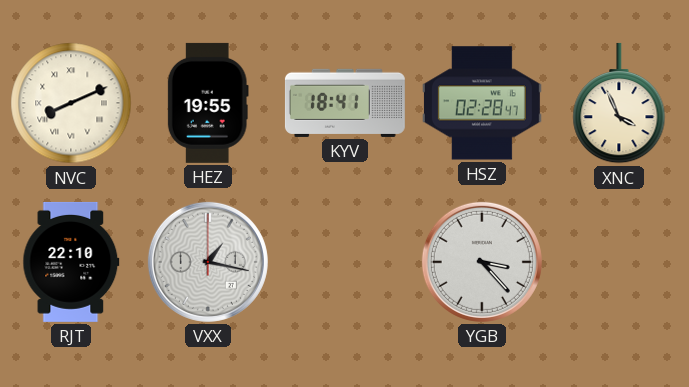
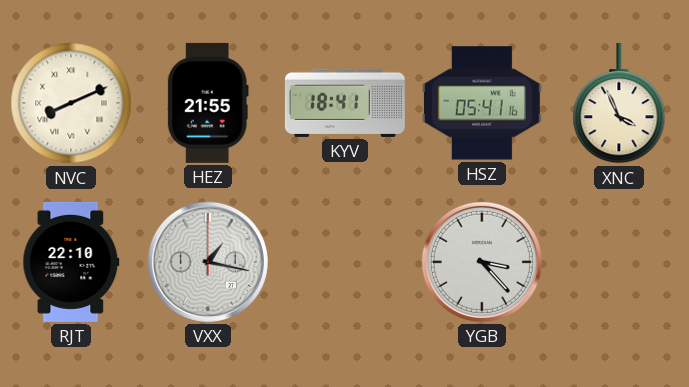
HEZ: 19:55 -> 21:55 (208, 103)
HSZ: 02:28 -> 05:41 (482, 103)
